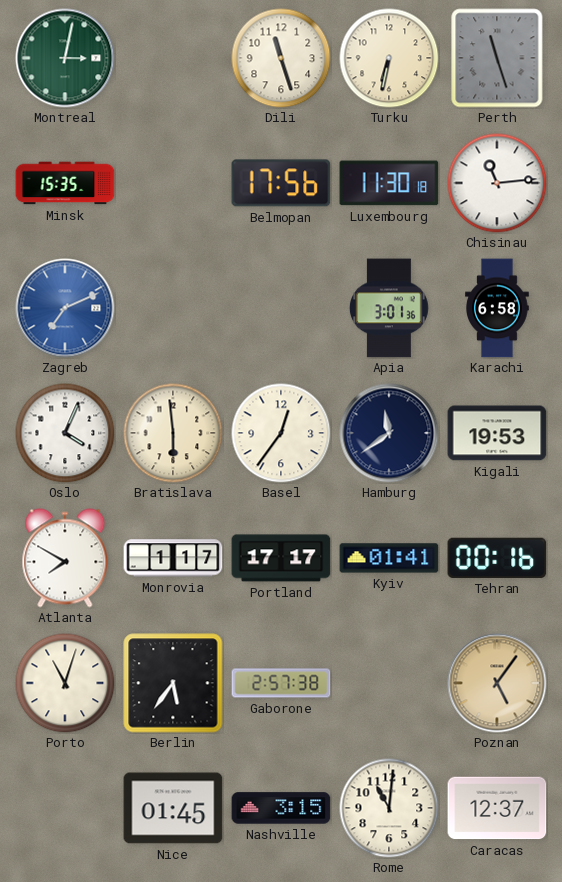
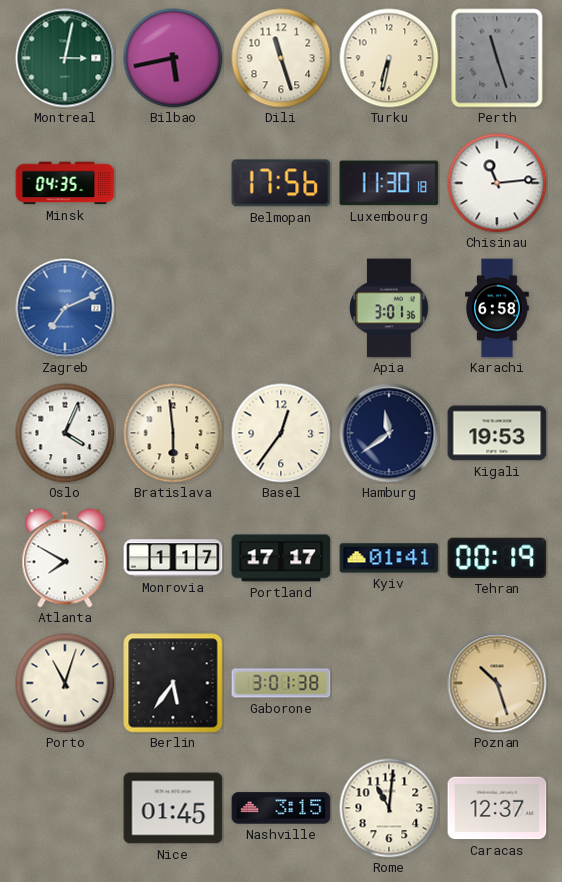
Bilbao: none -> 5:43 (173, 58)
Minsk: 15:35 -> 04:35 (65, 183)
Tehran: 00:16 -> 00:19 (497, 558)
Gaborone: 2:57 -> 3:01 (281, 683)
Poznan: 5:06 -> 10:27 (497, 683)
